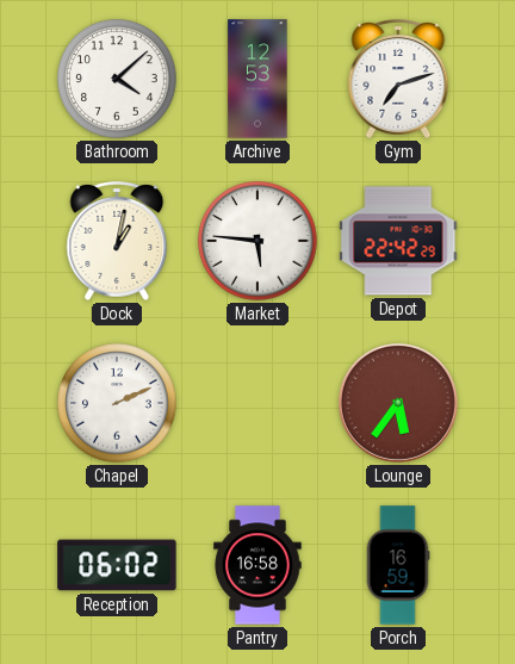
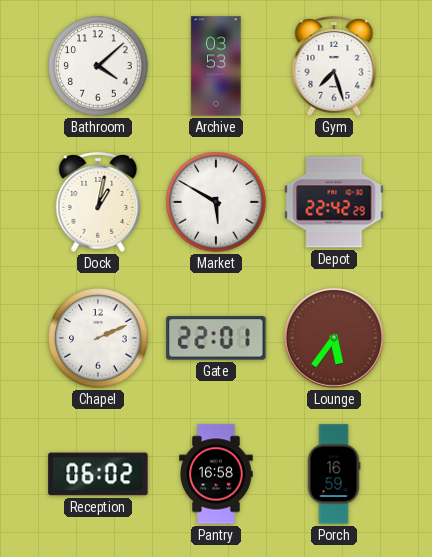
Archive: 12:53 -> 03:53 (216, 66)
Gym: 7:12 -> 7:27 (334, 66)
Market: 5:46 -> 5:50 (216, 202)
Gate: none -> 22:01 (216, 338)
